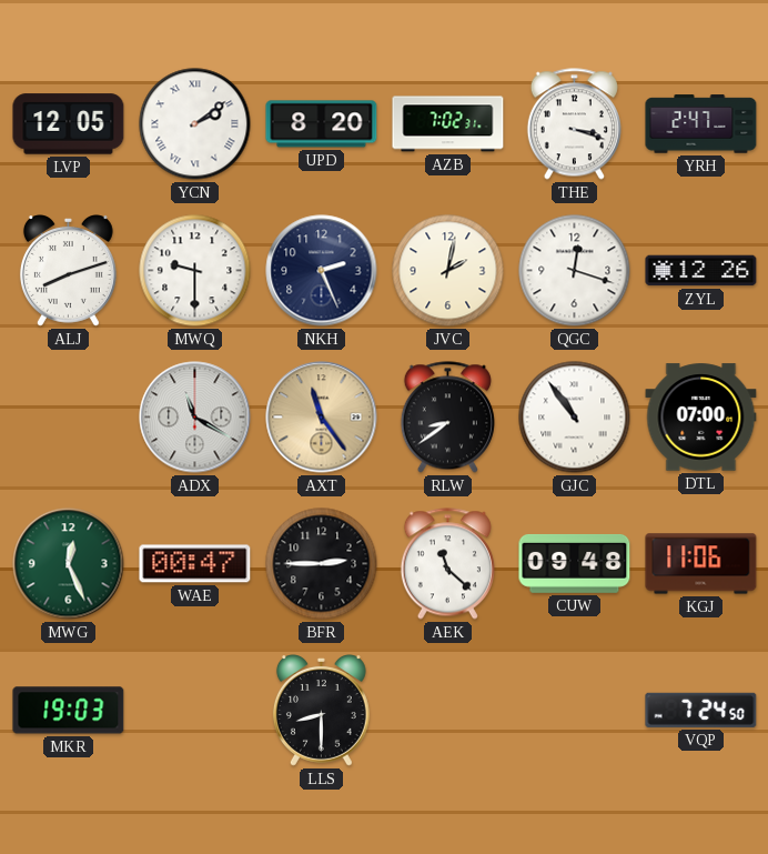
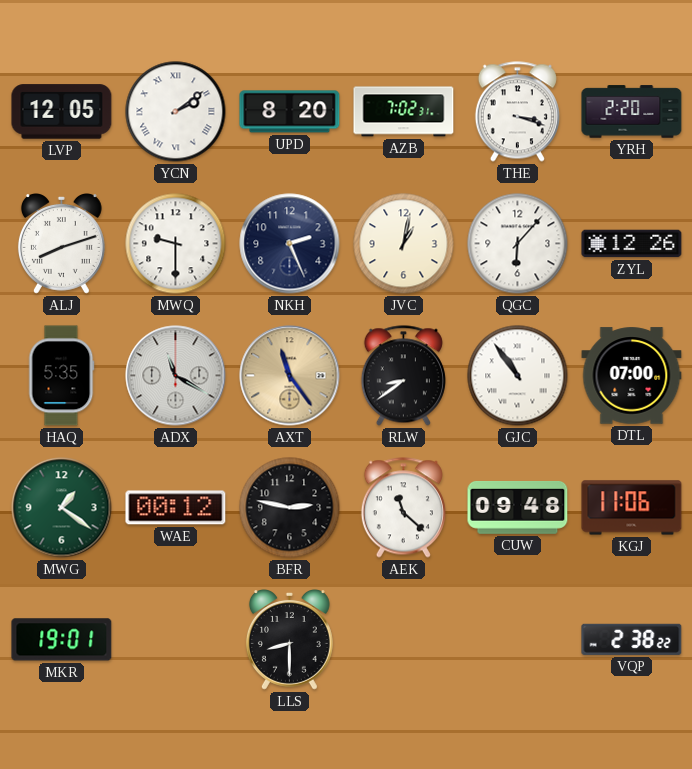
YRH: 2:47 -> 2:20 (632, 112)
JVC: 2:02 -> 1:02 (404, 244)
QGC: 12:18 -> 6:07 (518, 244)
HAQ: none -> 5:35 (62, 376)
MWG: 12:26 -> 1:21 (62, 508)
WAE: 00:47 -> 00:12 (176, 508)
BFR: 2:45 -> 2:47 (290, 508)
MKR: 19:03 -> 19:01 (62, 640)
VQP: 7:24 -> 2:38 (632, 639)
